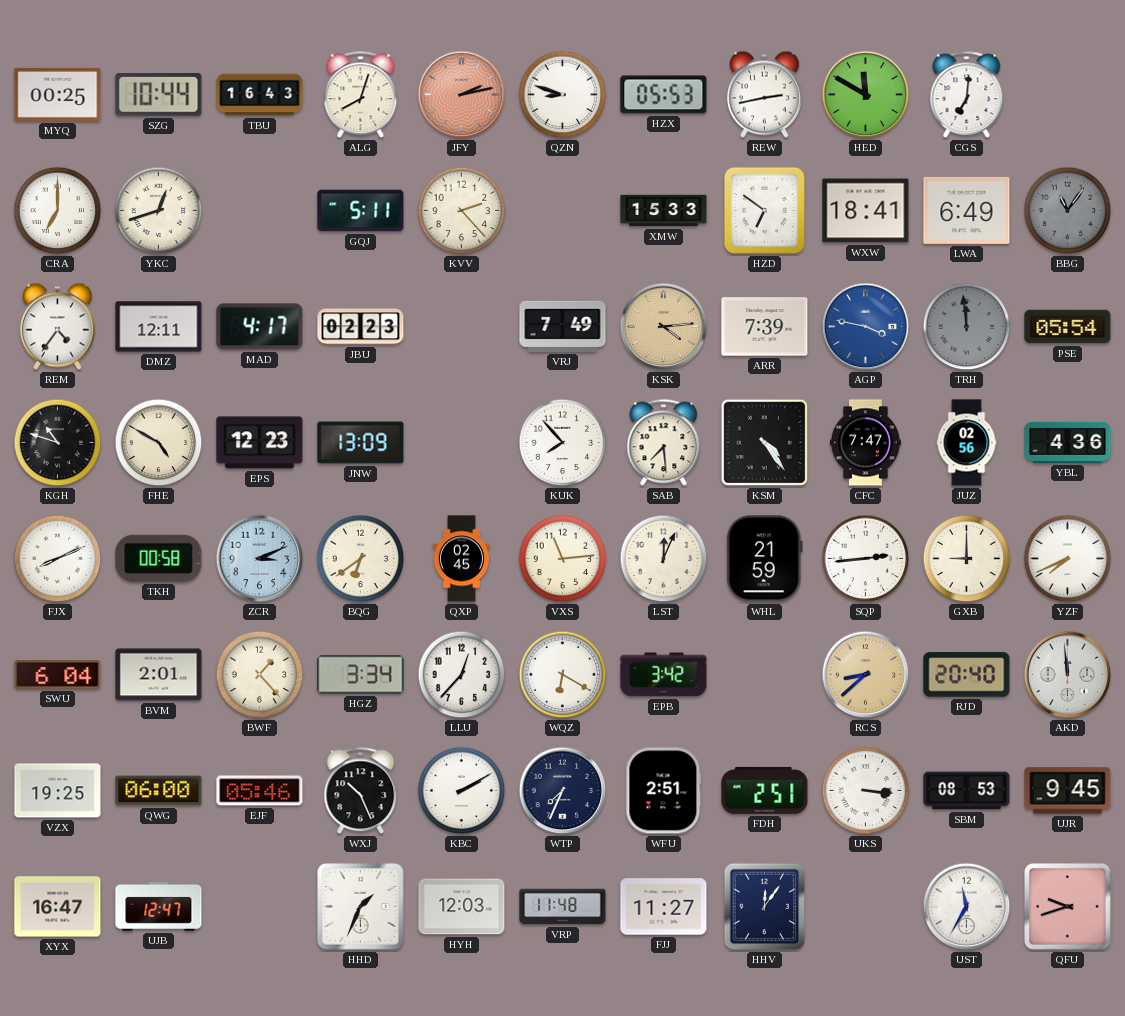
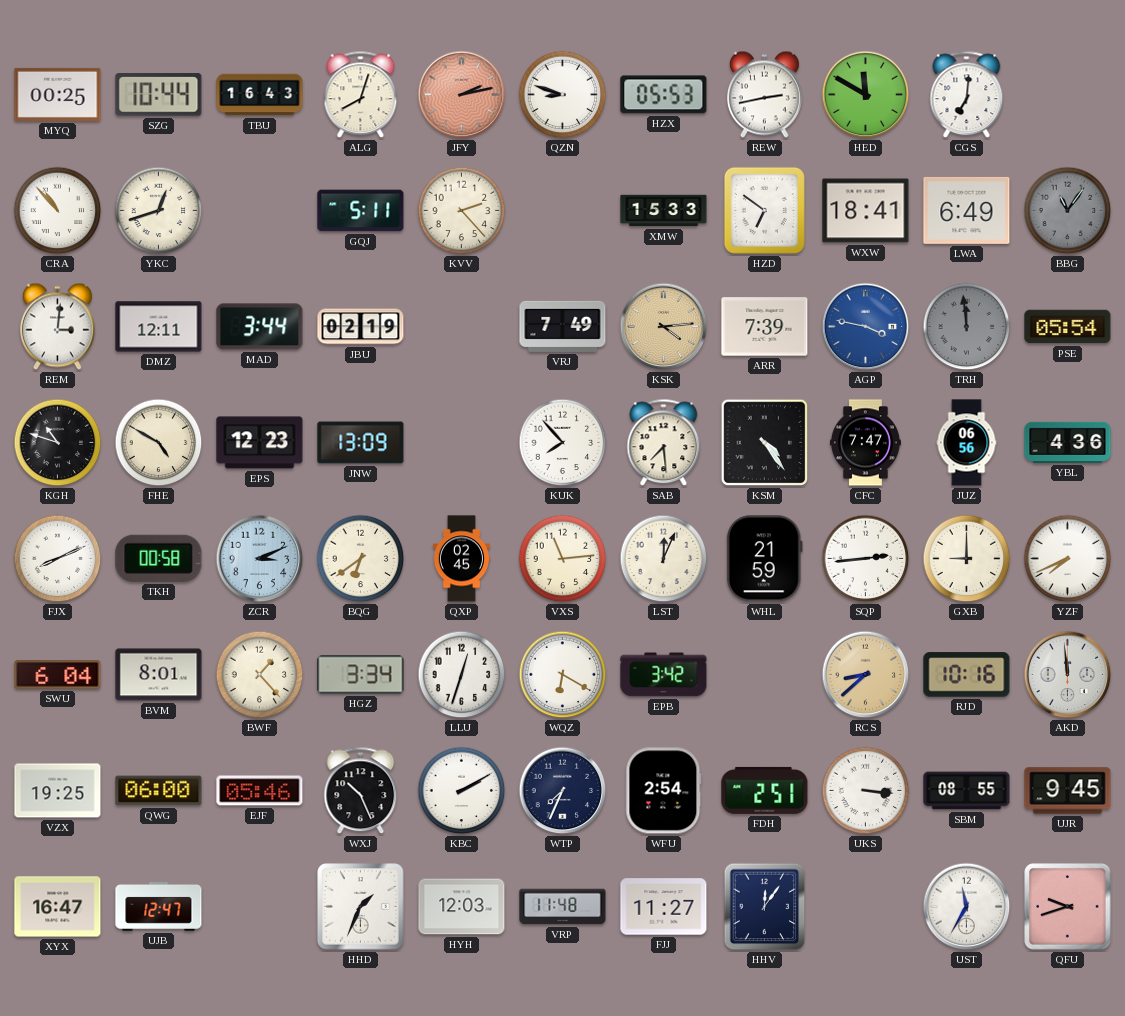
CRA: 7:00 -> 10:53 (58, 211)
REM: 4:36 -> 3:01 (57, 327)
MAD: 4:17 -> 3:44 (260, 327)
JBU: 02:23 -> 02:19 (361, 327)
JUZ: 02:56 -> 06:56 (967, 443)
BVM: 2:01 -> 8:01 (159, 675)
LLU: 12:37 -> 12:33 (462, 675)
RJD: 20:40 -> 10:16 (967, 675)
WFU: 2:51 -> 2:54 (664, 791)
SBM: 08:53 -> 08:55 (967, 791)
